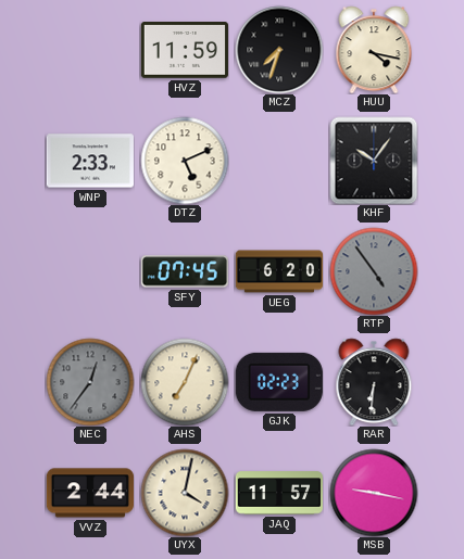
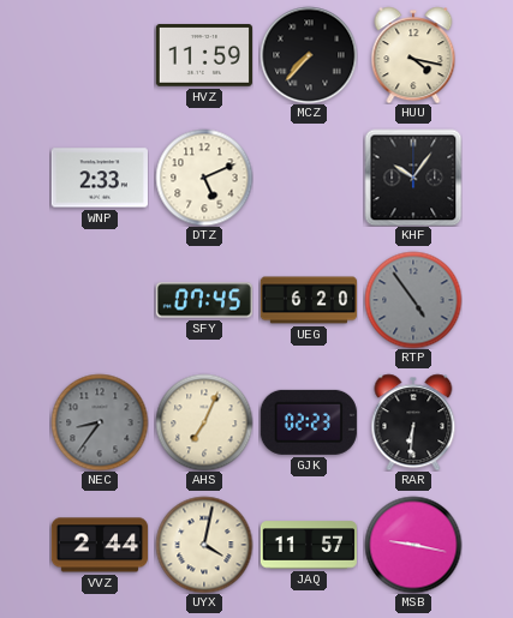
MCZ: 7:33 -> 7:37 (309, 55)
NEC: 12:36 -> 8:36 (100, 422)
